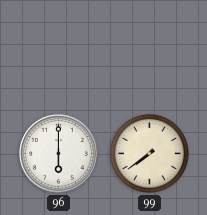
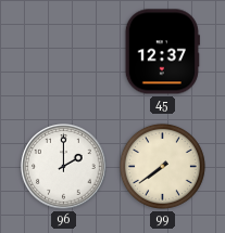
45: none -> 12:37 (162, 52)
96: 6:00 -> 2:00 (64, 167)
